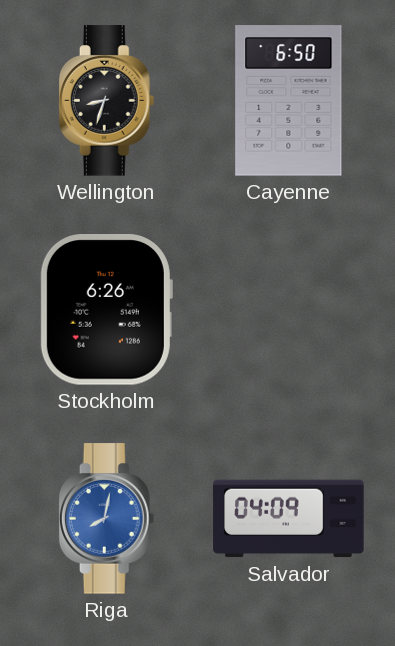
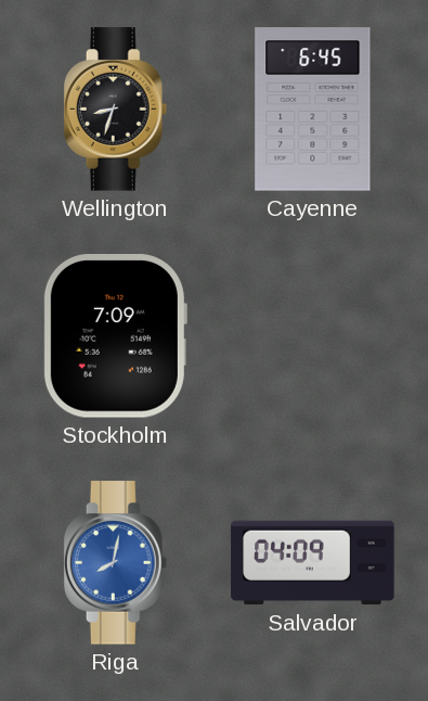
Cayenne: 6:50 -> 6:45 (313, 110)
Stockholm: 6:26 -> 7:09 (115, 336)
